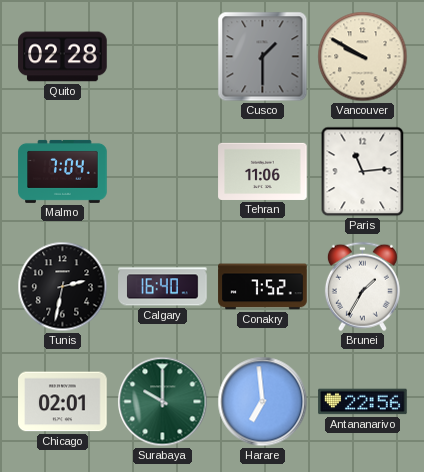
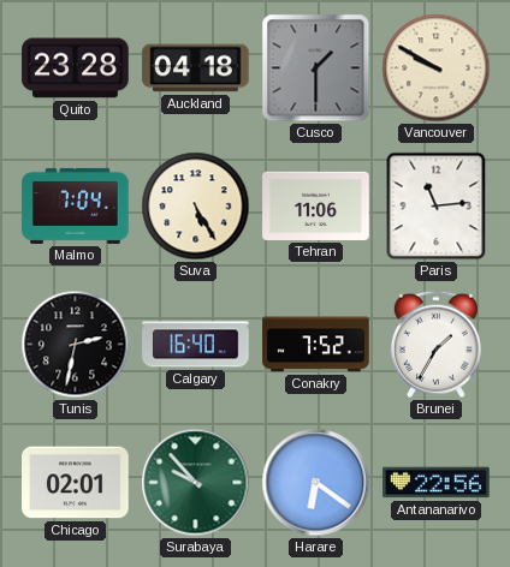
Quito: 02:28 -> 23:28 (76, 68)
Auckland: none -> 04:18 (196, 68)
Suva: none -> 5:25 (196, 207)
Surabaya: 10:00 -> 9:53 (196, 483)
Harare: 6:59 -> 6:21 (316, 483)
